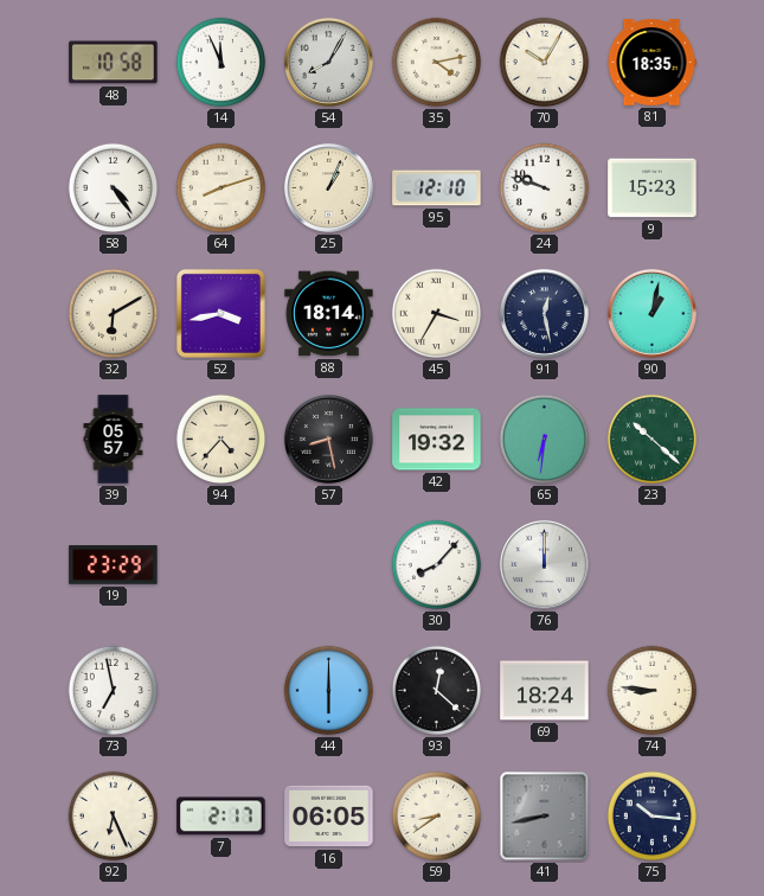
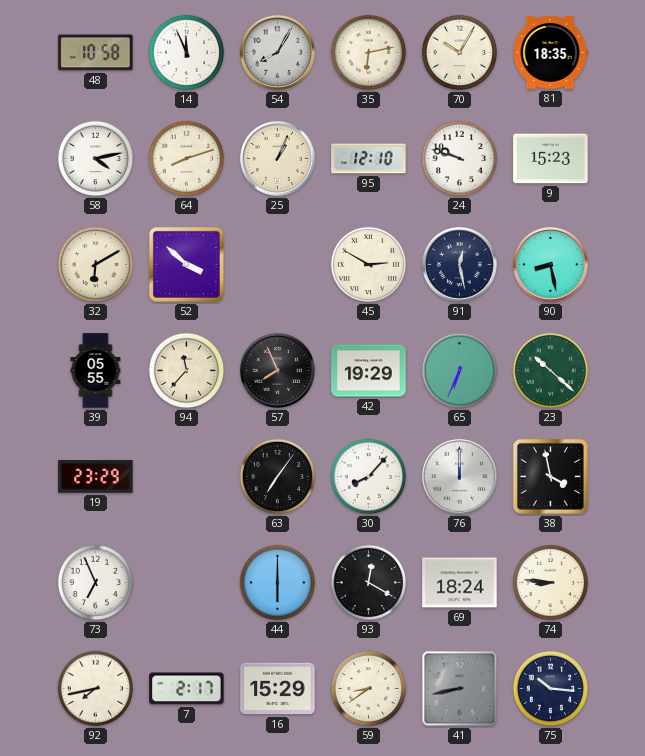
35: 4:13 -> 6:13 (369, 53)
58: 4:24 -> 4:13 (96, 159)
52: 3:43 -> 3:52 (186, 264)
88: 18:14 -> none (329, 314)
45: 3:35 -> 2:50 (369, 265)
90: 1:02 -> 8:28 (550, 264)
39: 05:57 -> 05:55 (96, 371)
94: 4:37 -> 11:37 (187, 371)
57: 8:28 -> 7:56 (277, 370)
42: 19:32 -> 19:29 (369, 371)
65: 6:31 -> 6:34 (460, 371)
63: none -> 7:06 (278, 477)
38: none -> 3:58 (550, 476)
73: 6:58 -> 6:56 (96, 583)
93: 12:22 -> 12:20 (369, 583)
92: 6:26 -> 7:43 (96, 689)
16: 06:05 -> 15:29 (278, 689)
